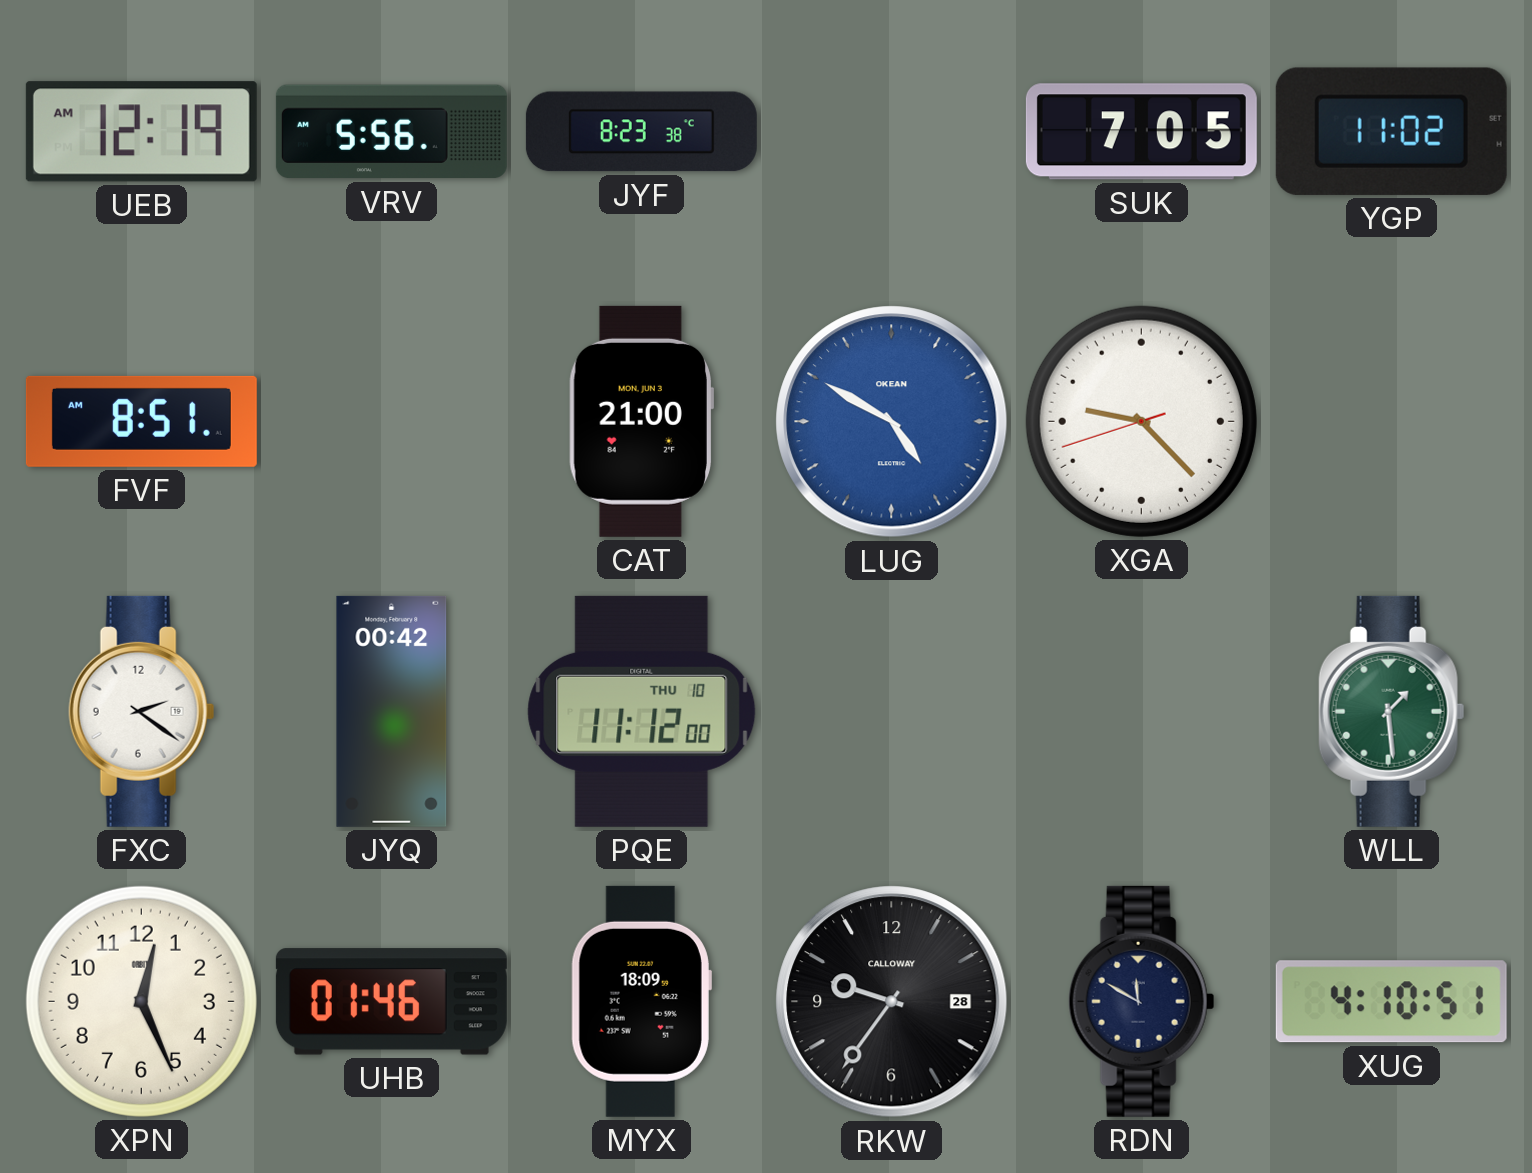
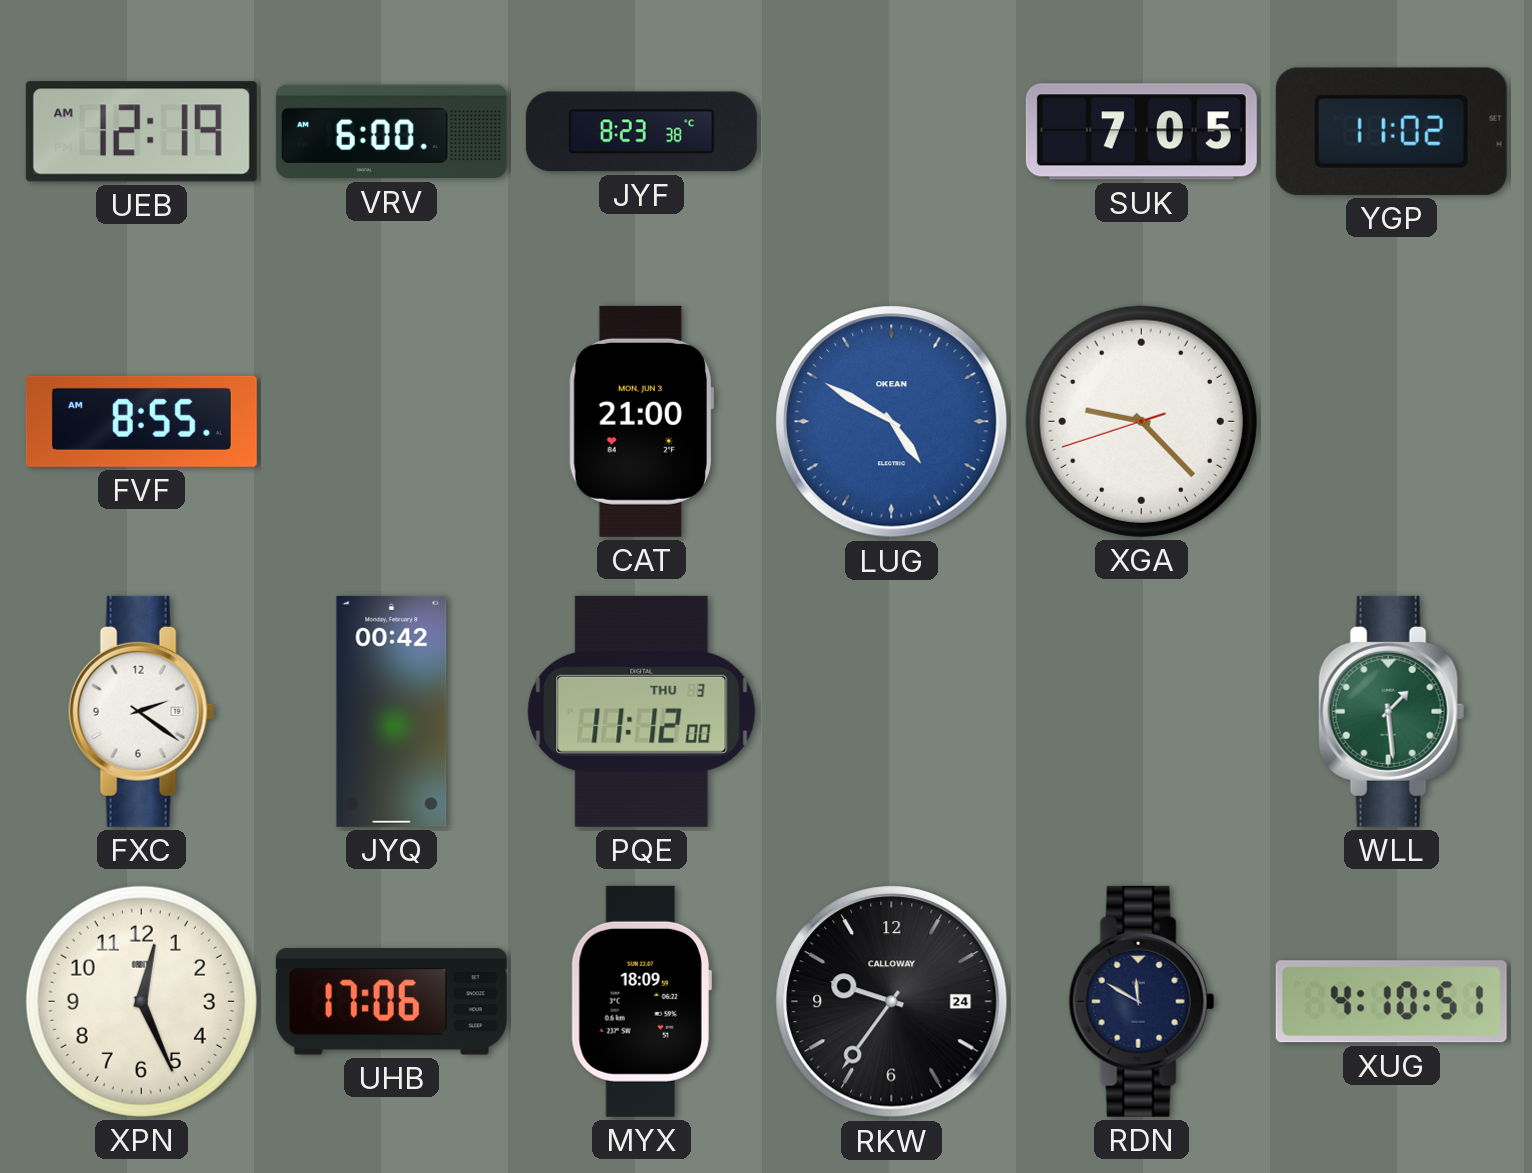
VRV: 5:56 -> 6:00 (391, 132)
FVF: 8:51 -> 8:55 (141, 421)
PQE date: THU 10 -> THU 3 (642, 711)
UHB: 01:46 -> 17:06 (391, 1002)
RKW date: 28 -> 24 (892, 1002)
